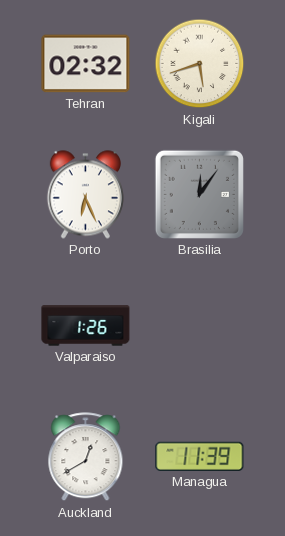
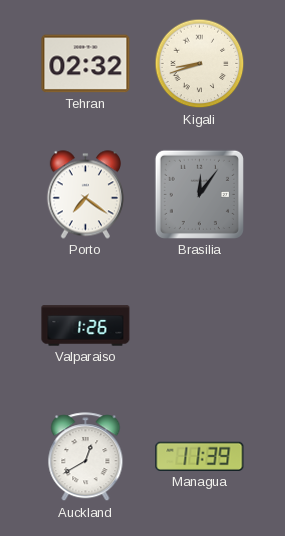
Kigali: 5:42 -> 8:42 (200, 64)
Porto: 6:26 -> 7:21 (85, 195)
